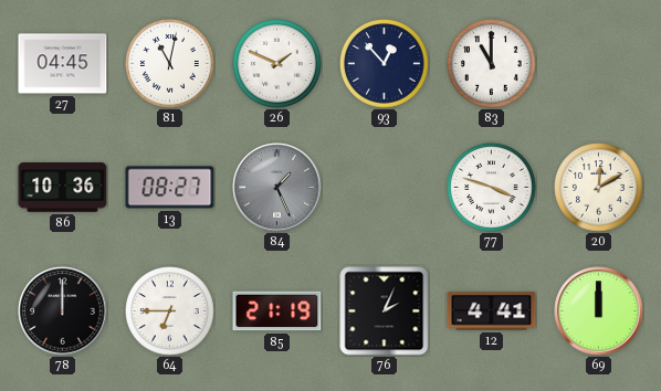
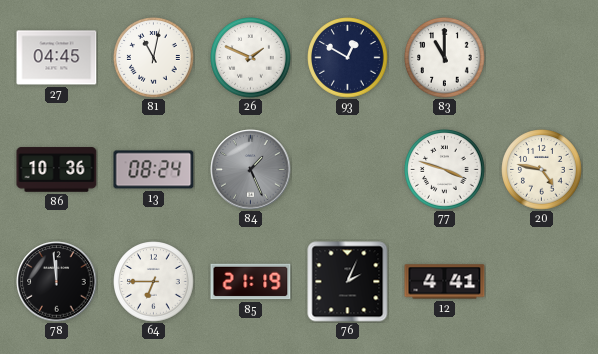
93: 12:53 -> 12:50 (348, 58)
13: 08:27 -> 08:24 (154, 170)
20: 12:10 -> 4:47 (542, 170)
78: 12:00 -> 11:59 (57, 282)
69: 12:00 -> none (599, 311)
